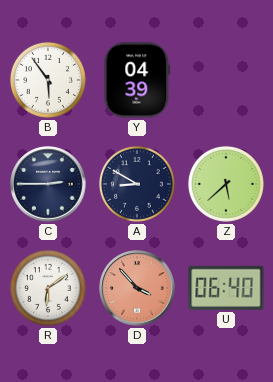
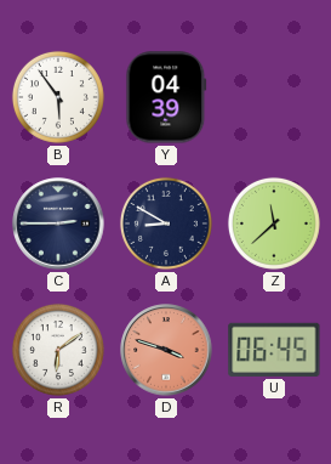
Z: 5:38 -> 11:38 (274, 223)
D: 3:53 -> 3:48 (166, 350)
U: 06:40 -> 06:45 (274, 350)
